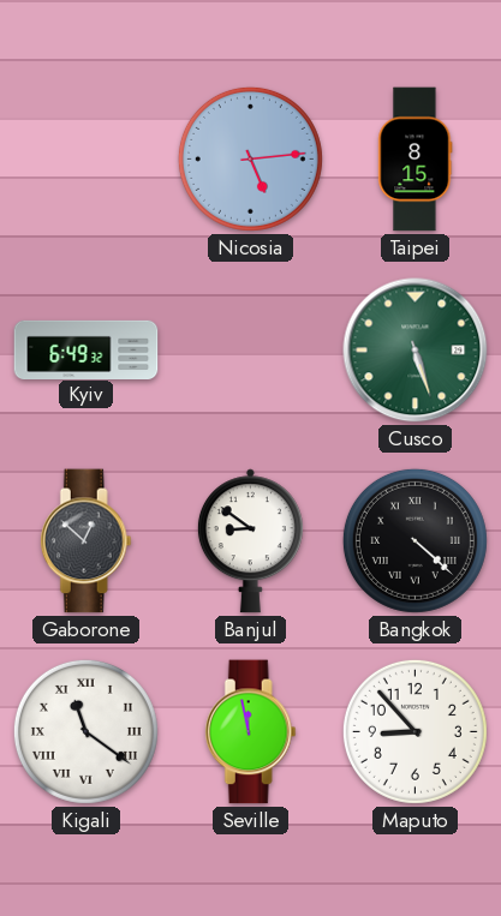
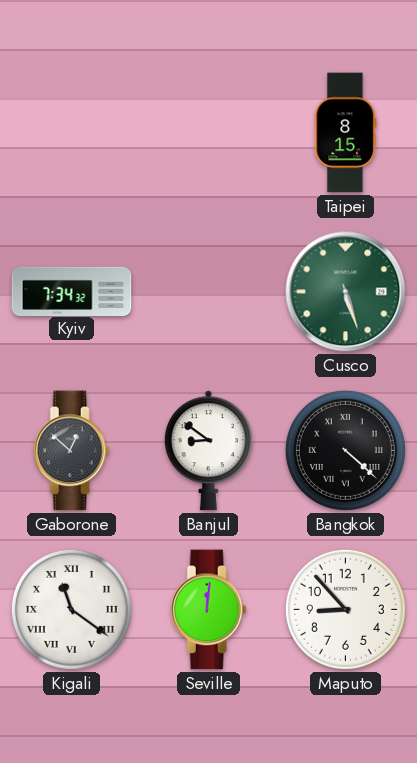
Nicosia: 5:14 -> none (250, 158)
Kyiv: 6:49 -> 7:34 (72, 291)
Seville: 11:58 -> 12:01 (208, 610)
